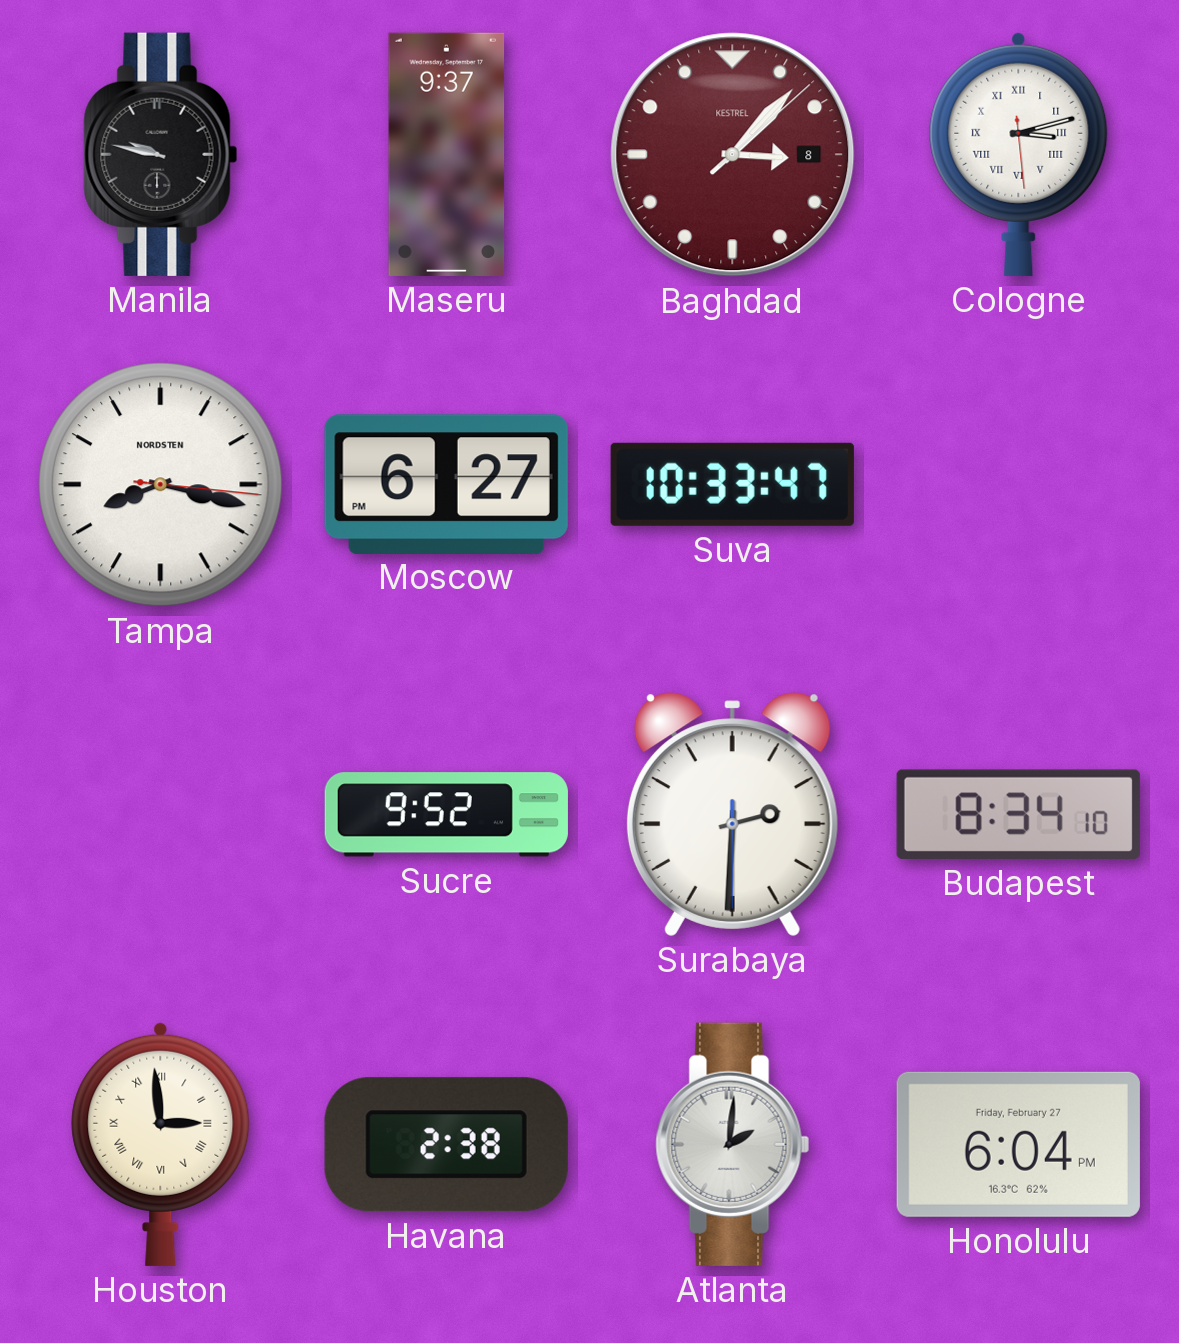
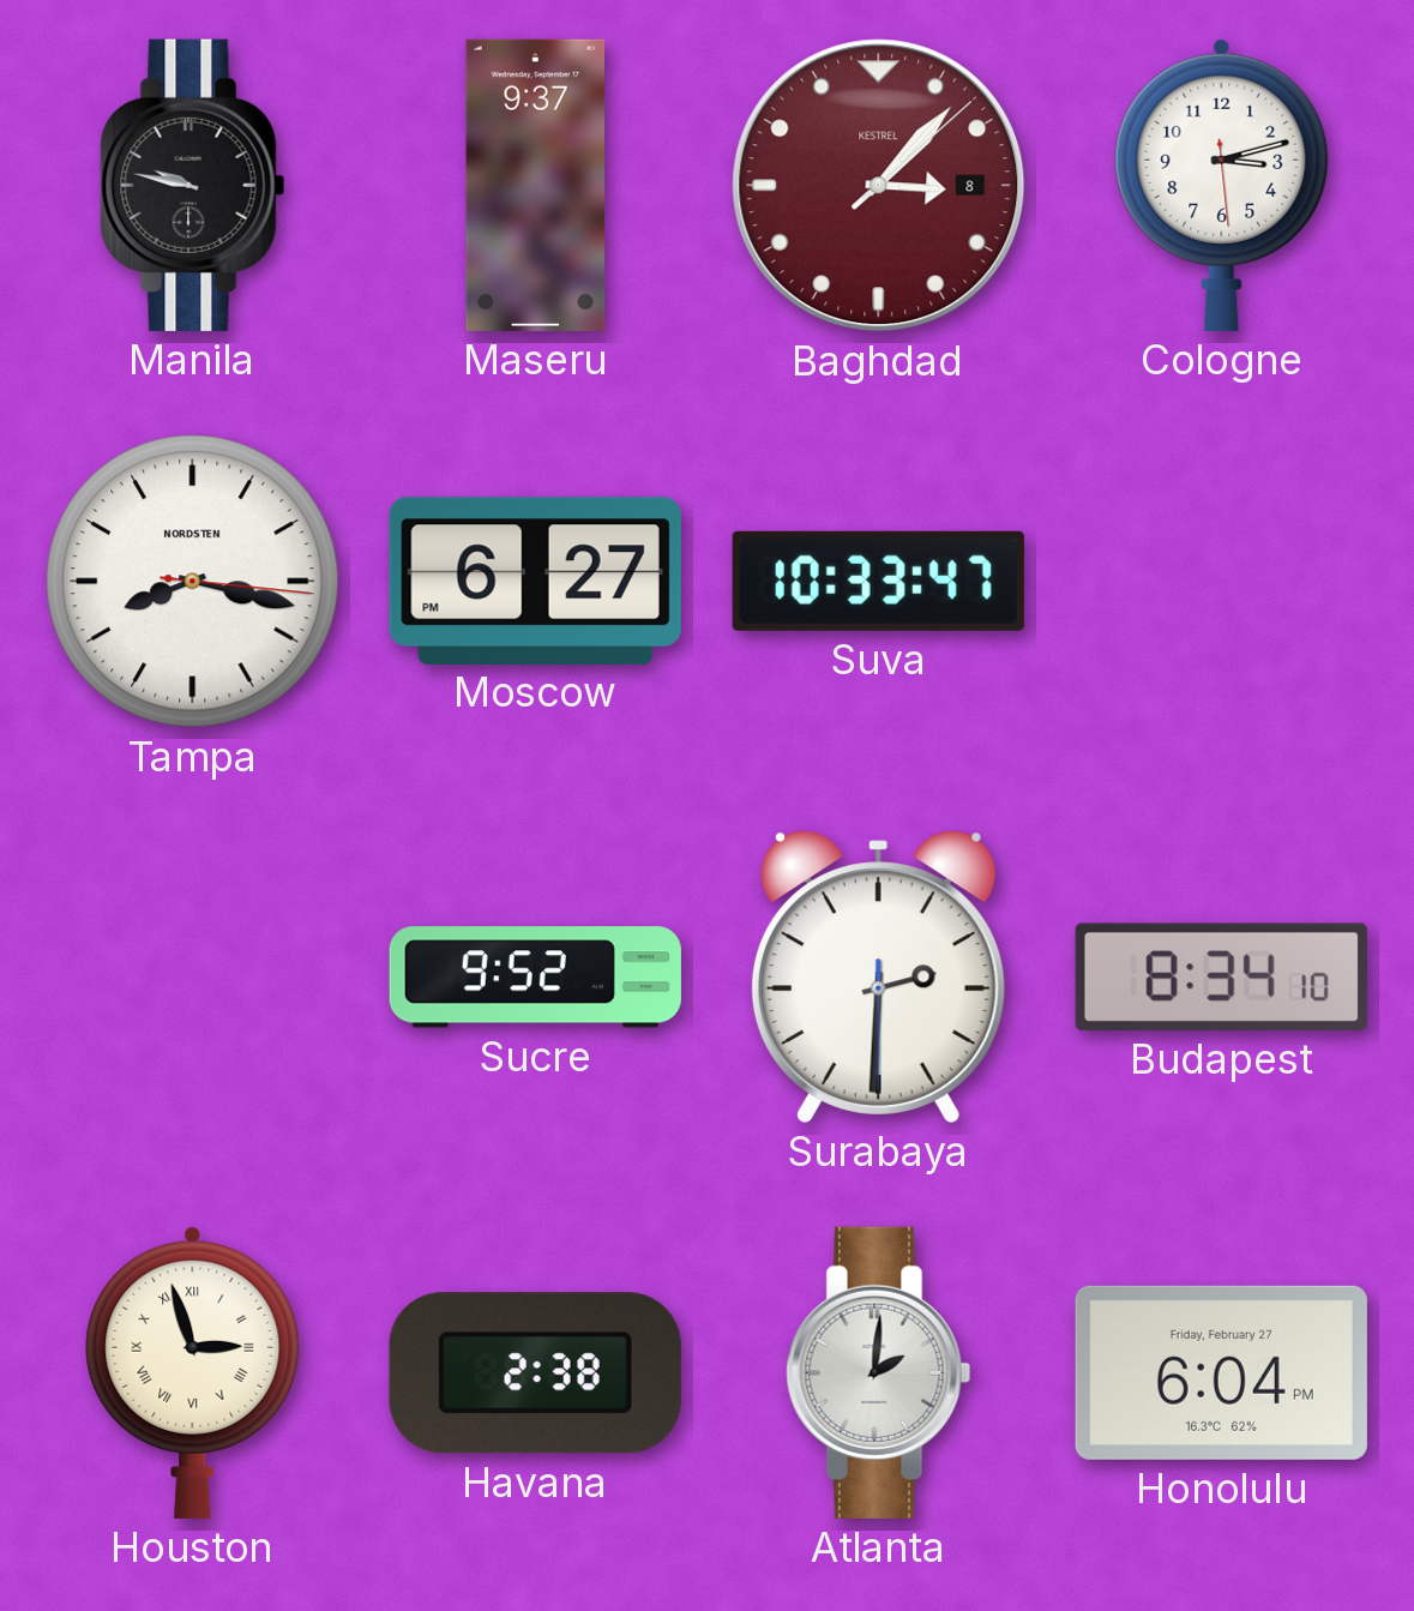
Cologne numerals: Roman -> Arabic (1222, 185)
Houston: 2:59 -> 2:57 (193, 1372)
